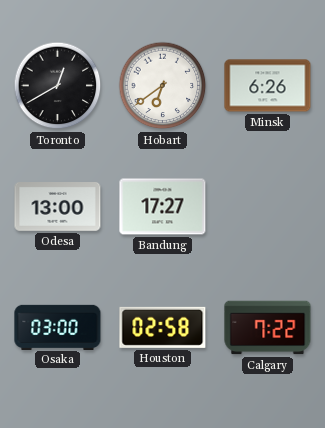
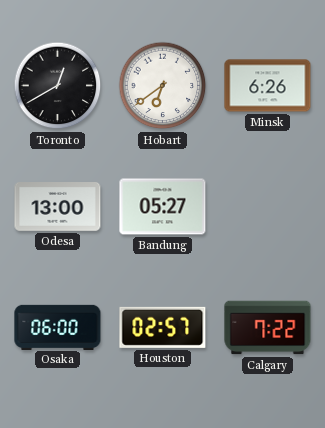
Bandung: 17:27 -> 05:27 (163, 207)
Osaka: 03:00 -> 06:00 (58, 327)
Houston: 02:58 -> 02:57 (163, 327)
